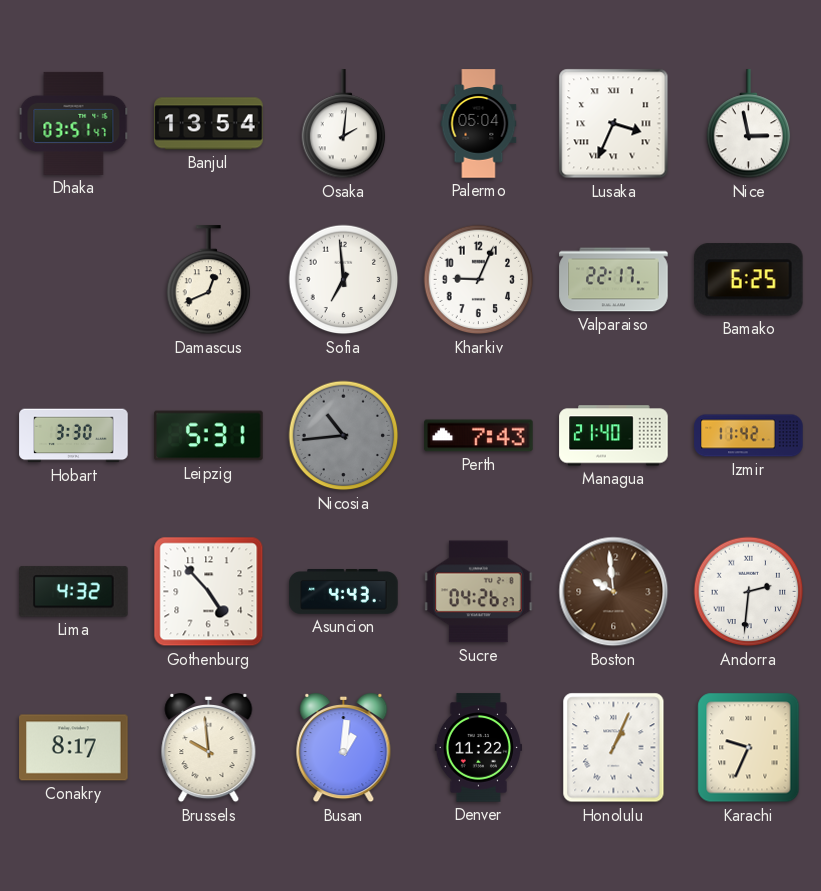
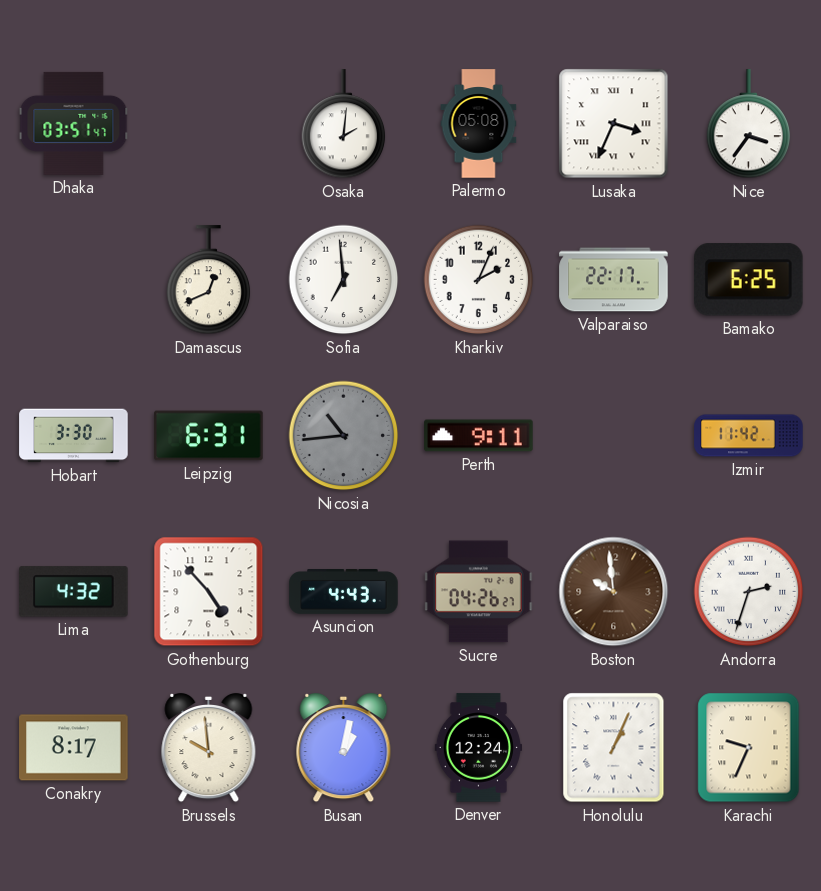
Banjul: 13:54 -> none (209, 124)
Palermo: 05:04 -> 05:08 (479, 124)
Nice: 2:58 -> 3:36 (749, 124)
Kharkiv: 9:04 -> 2:04 (479, 280)
Leipzig: 5:31 -> 6:31 (209, 436)
Perth: 7:43 -> 9:11 (479, 436)
Managua: 21:40 -> none (614, 436)
Andorra: 2:31 -> 2:33 (749, 592)
Busan: 1:01 -> 1:02 (344, 748)
Denver: 11:22 -> 12:24 (478, 748)
